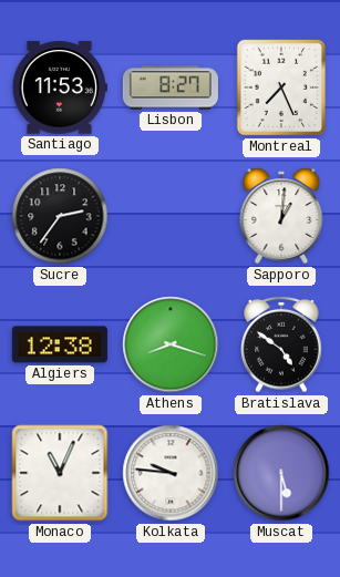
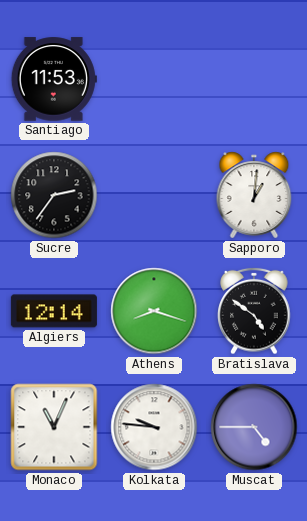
Lisbon: 8:27 -> none (171, 87)
Montreal: 7:26 -> none (281, 87)
Algiers: 12:38 -> 12:14 (54, 311)
Muscat: 5:30 -> 4:45 (254, 427)
